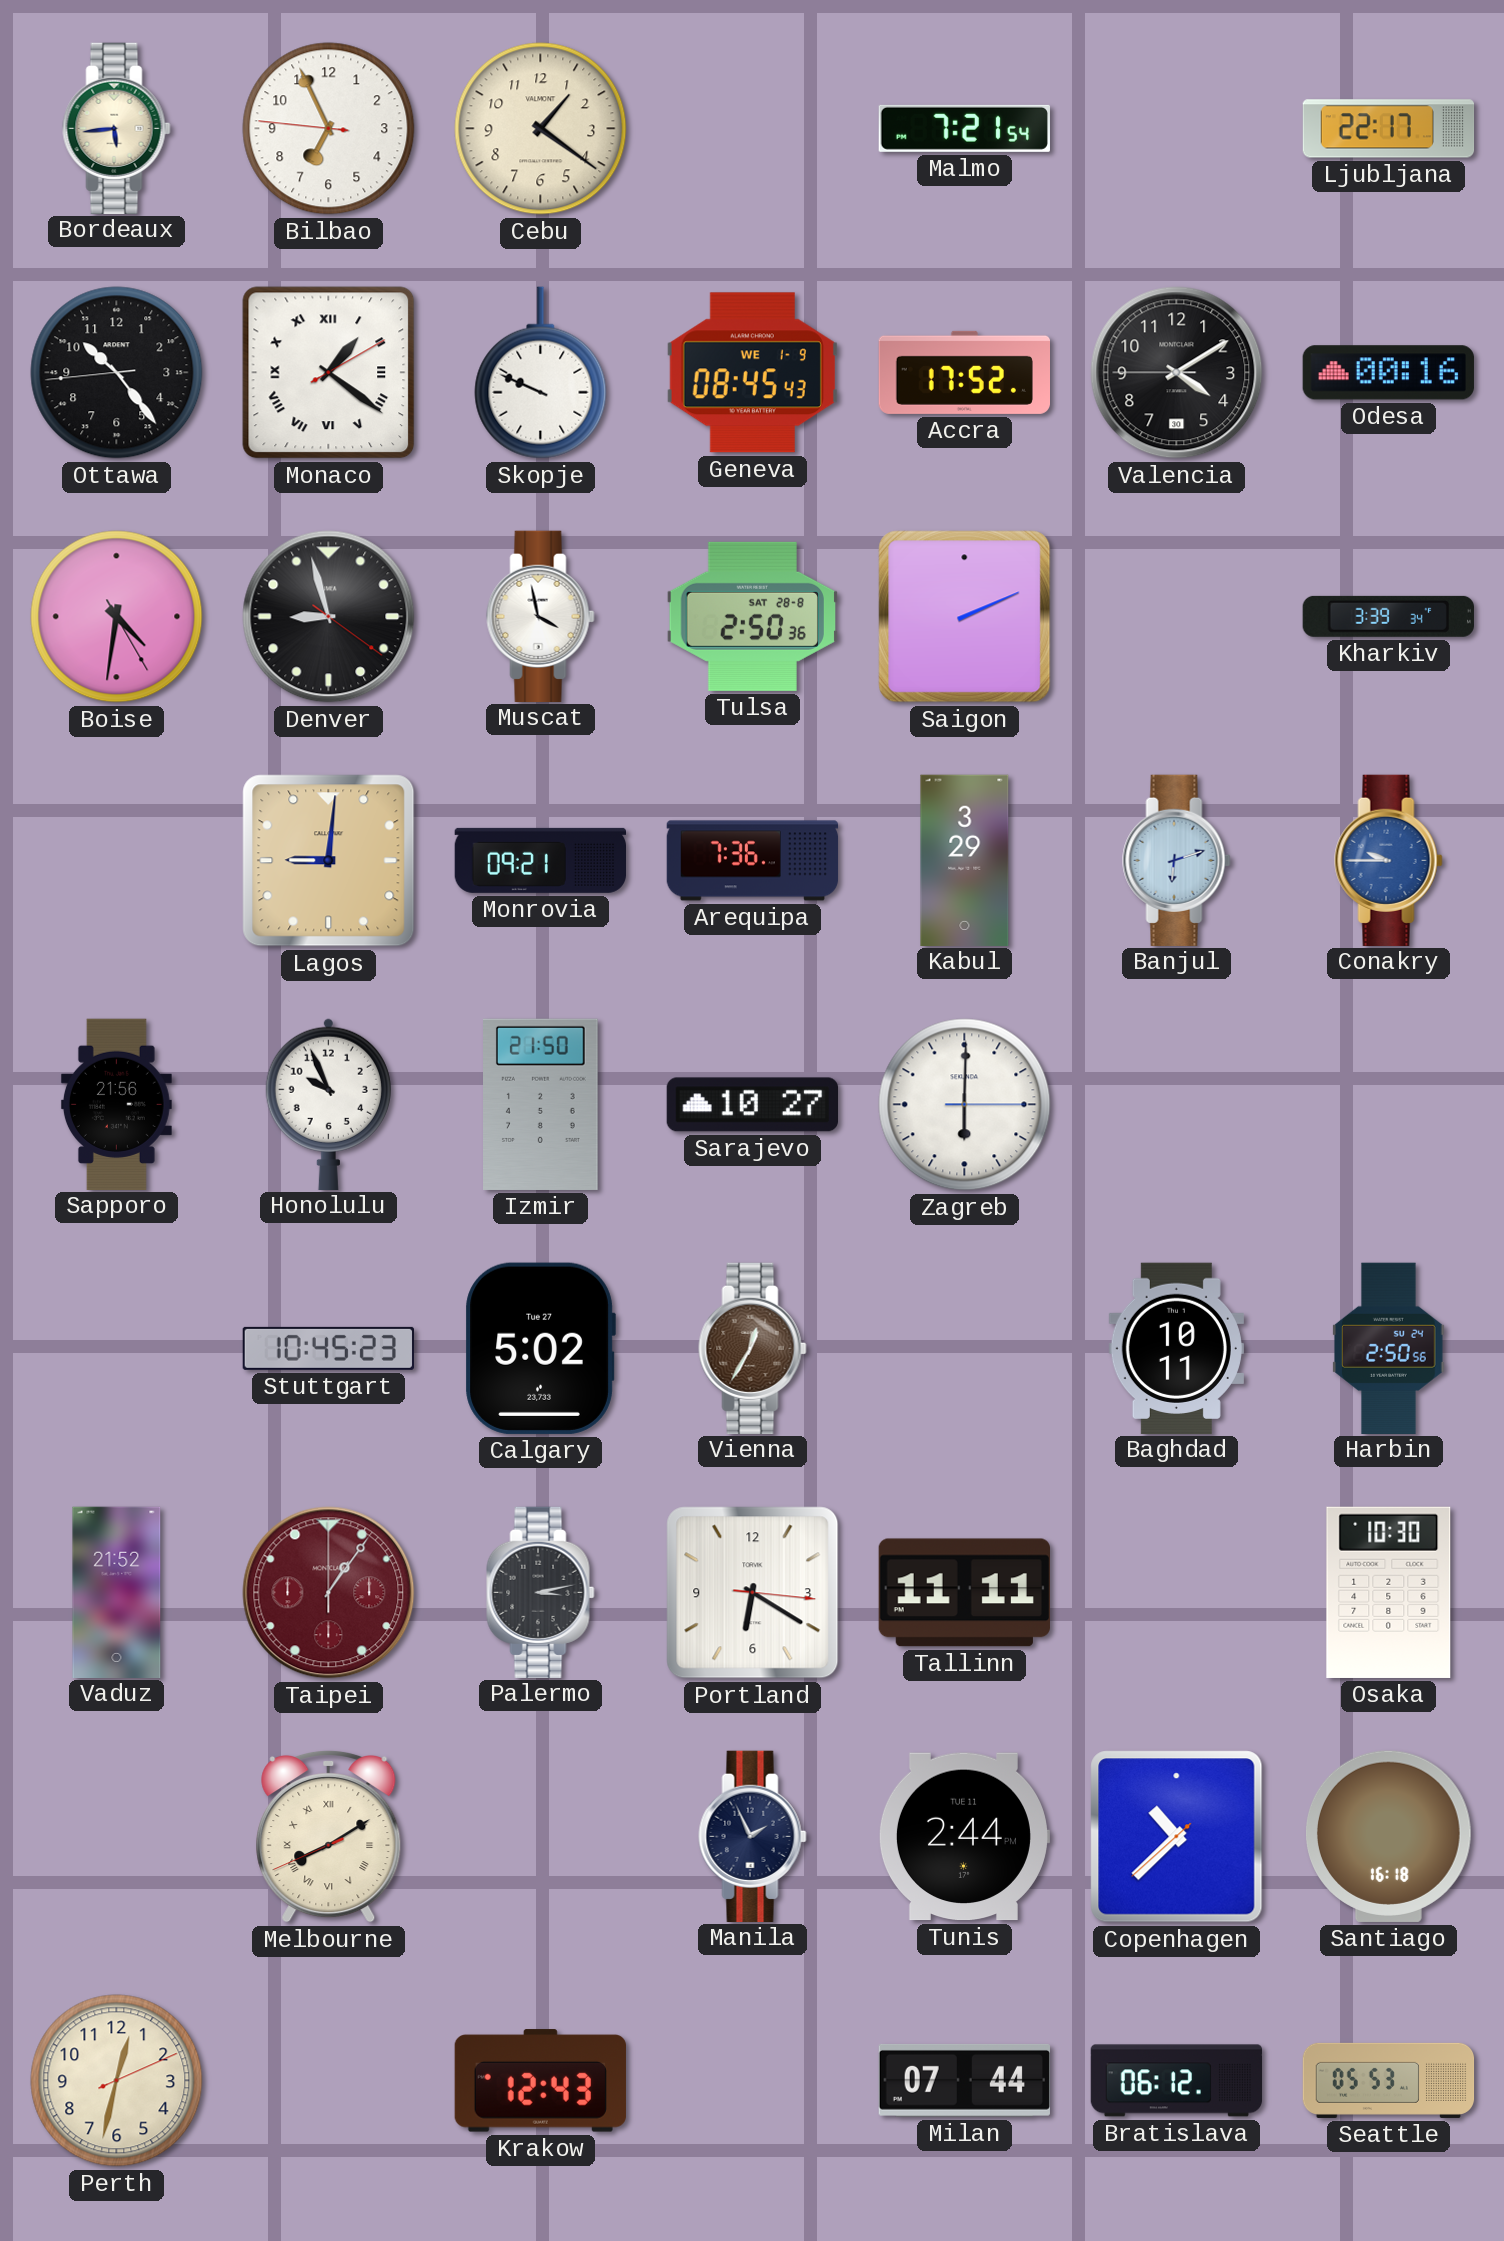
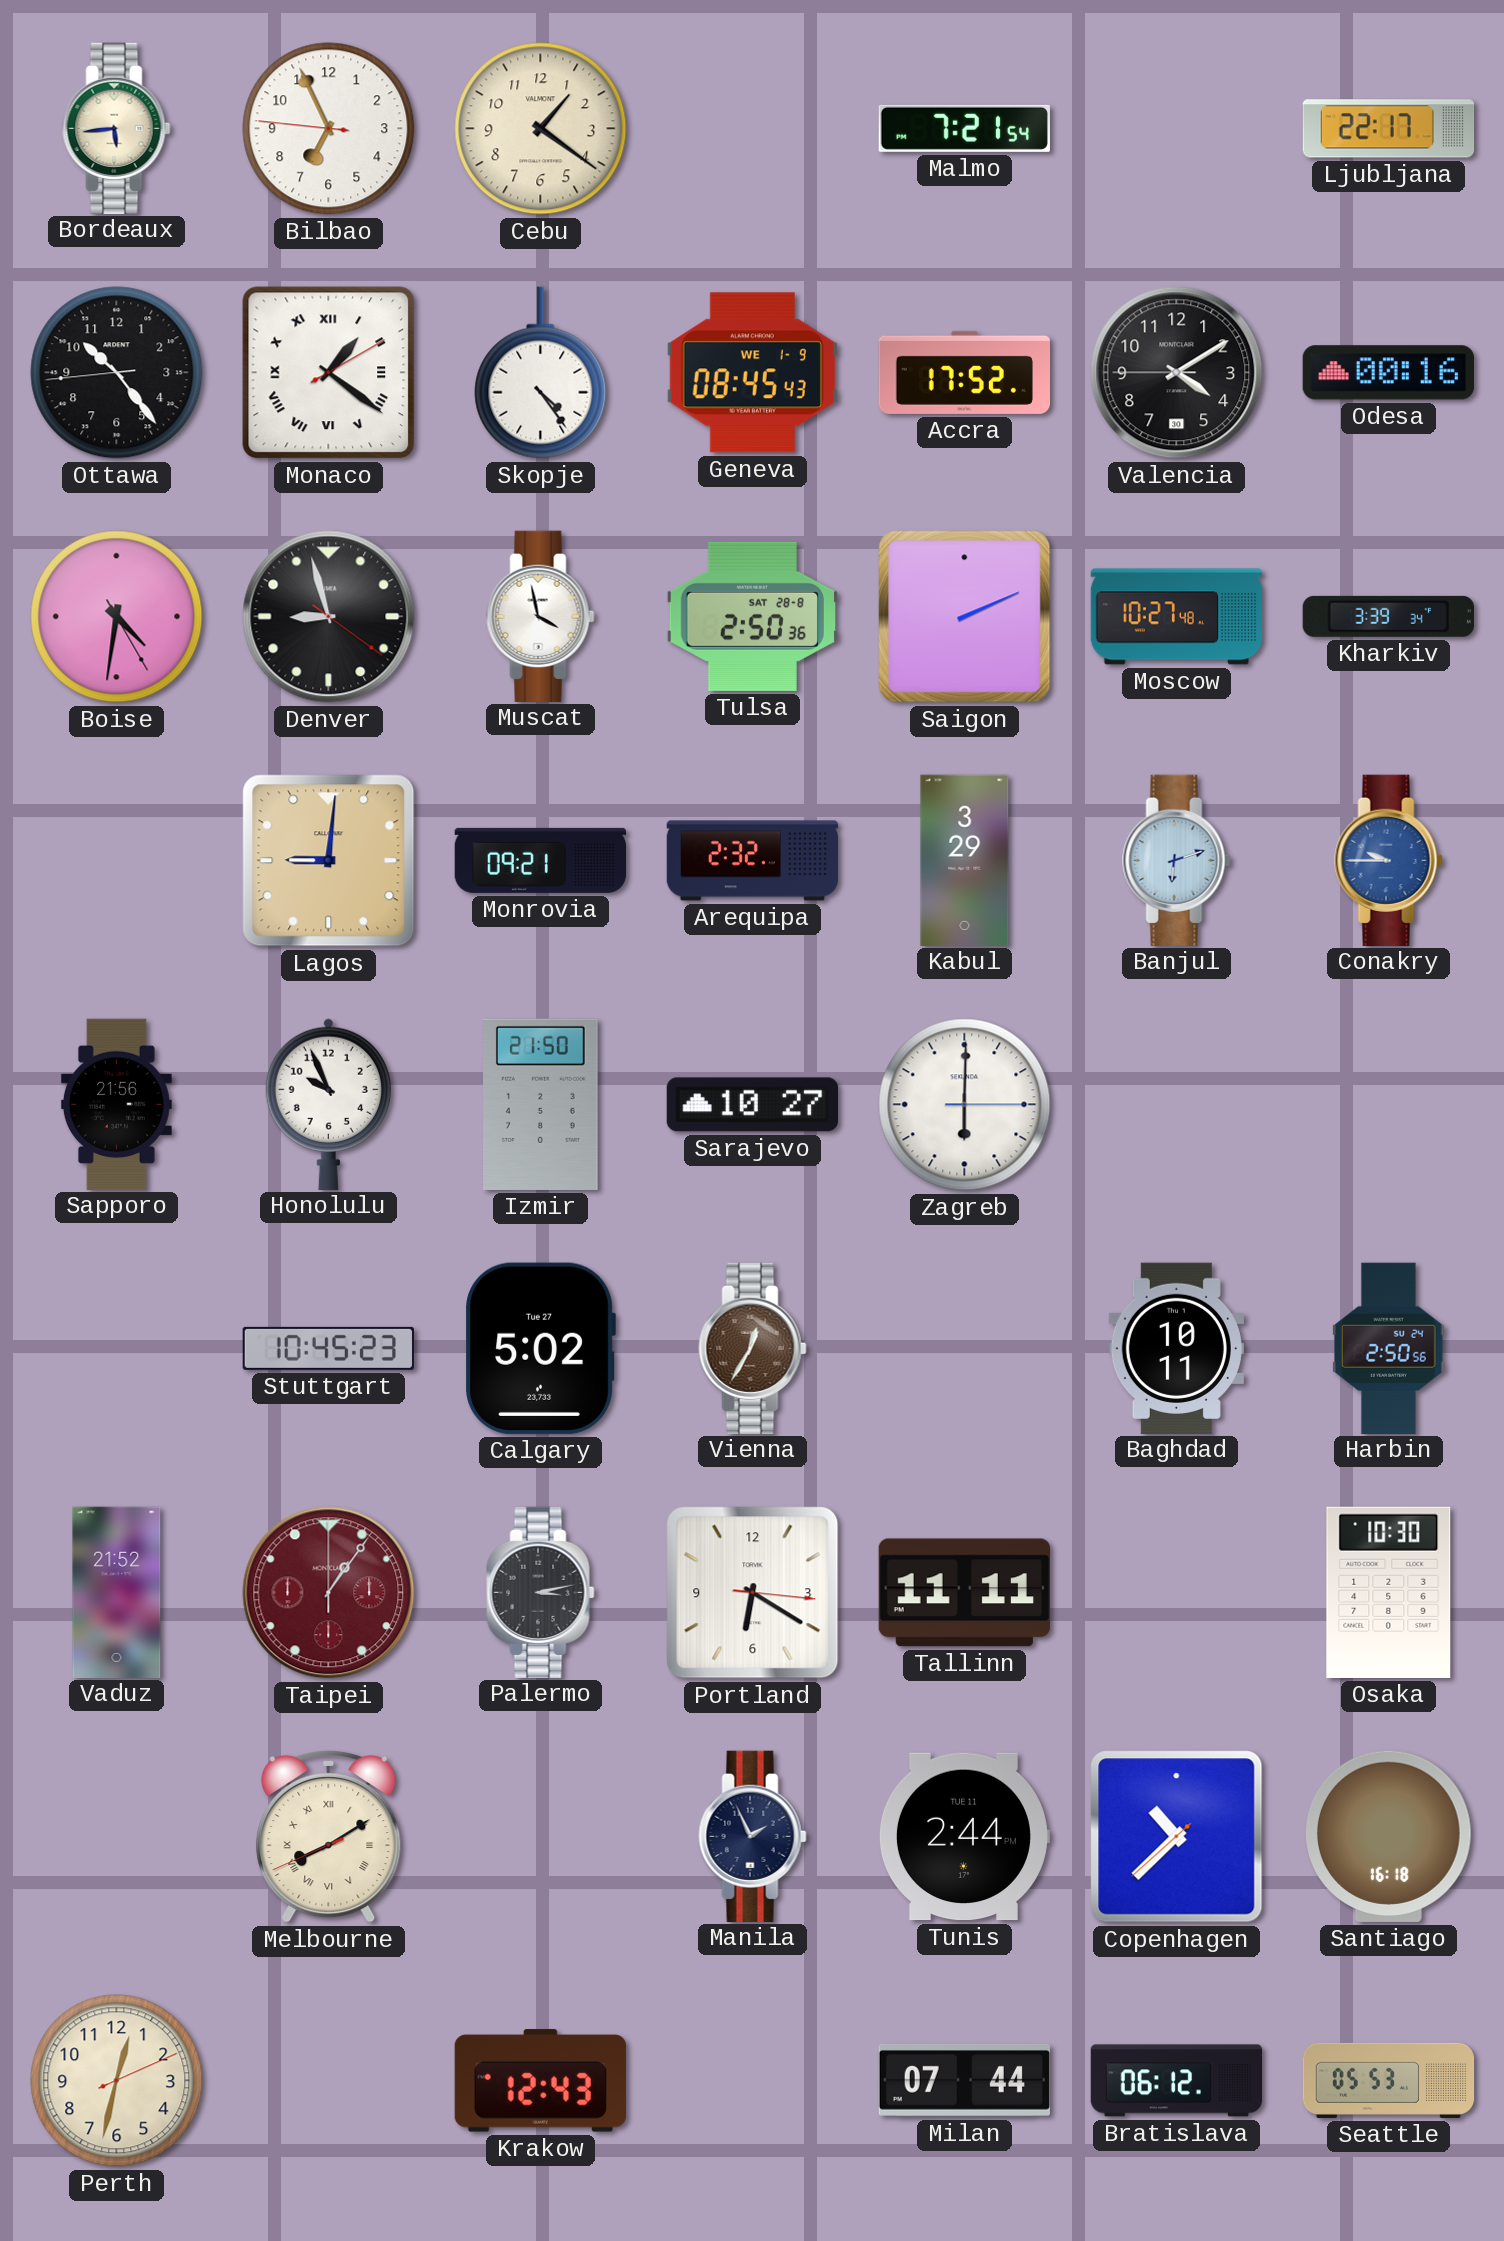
Skopje: 9:49 -> 4:24 (541, 373)
Moscow: none -> 10:27 (1177, 617)
Arequipa: 7:36 -> 2:32 (753, 861)
